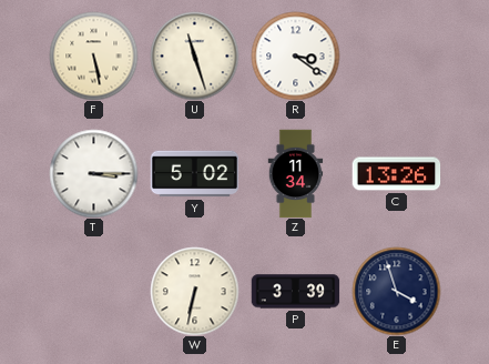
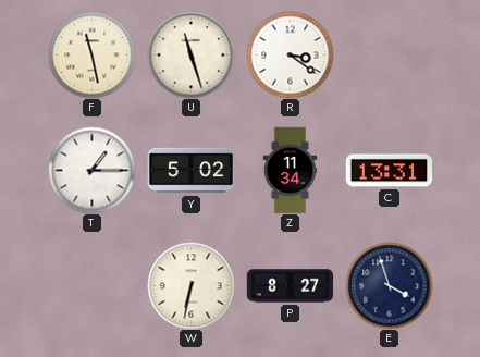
F: 5:28 -> 11:28 (91, 54)
T: 3:15 -> 1:15 (91, 170)
C: 13:26 -> 13:31 (389, 171)
P: 3:39 -> 8:27 (290, 286)
